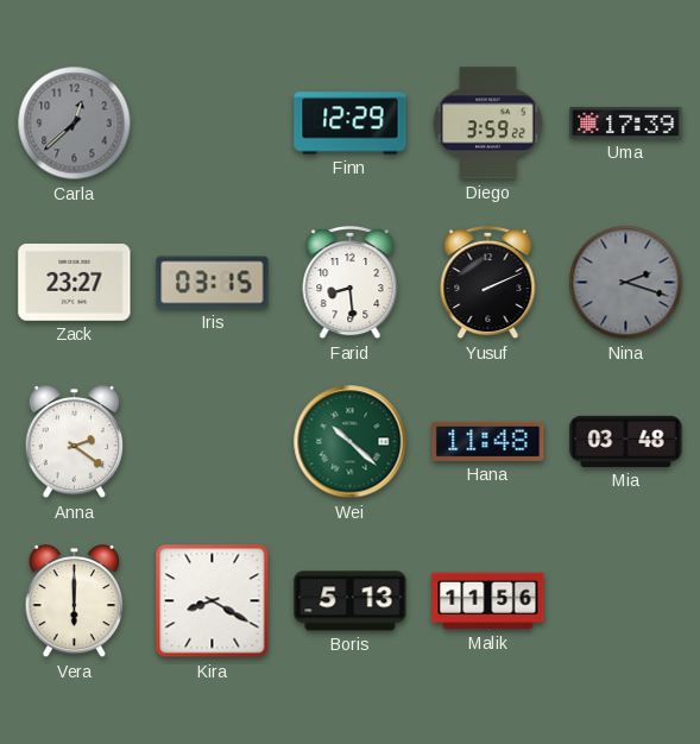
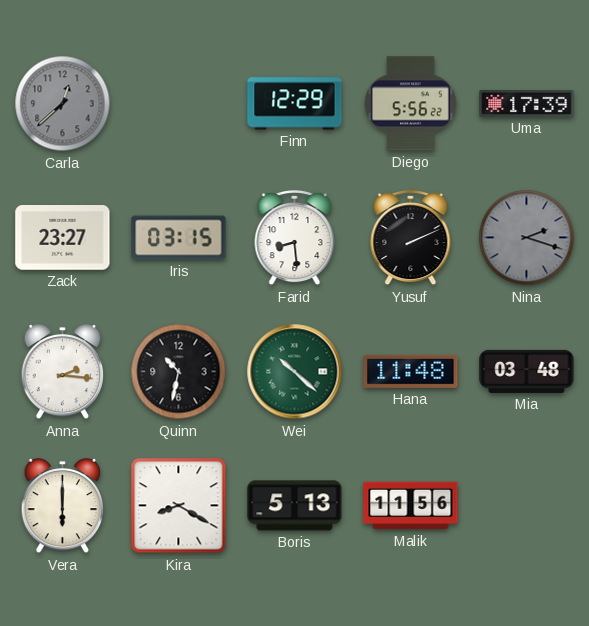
Diego: 3:59 -> 5:56 (411, 104)
Anna: 2:21 -> 2:16 (63, 372)
Quinn: none -> 10:32 (179, 372)
